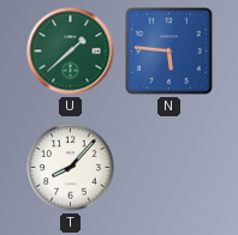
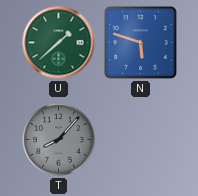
N: 5:46 -> 5:48 (141, 43)
T dial: white -> grey (59, 140)
